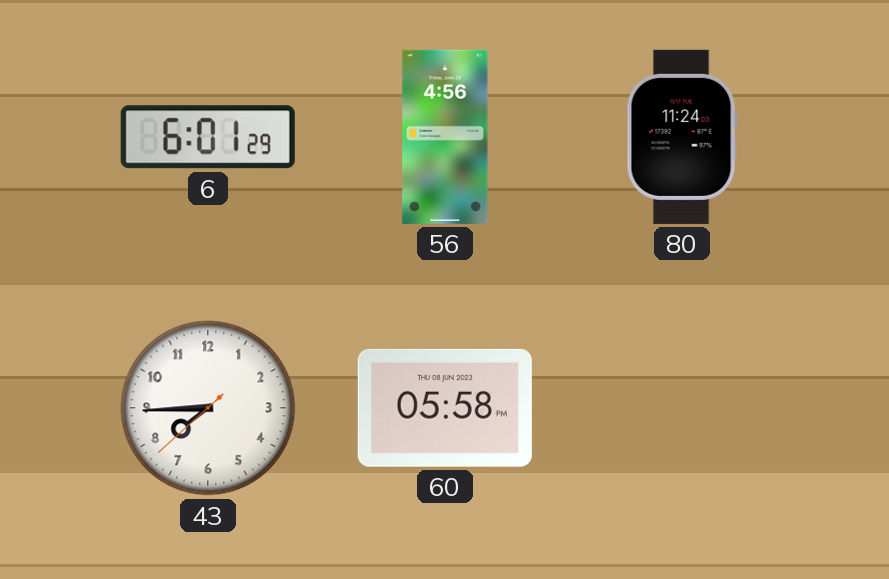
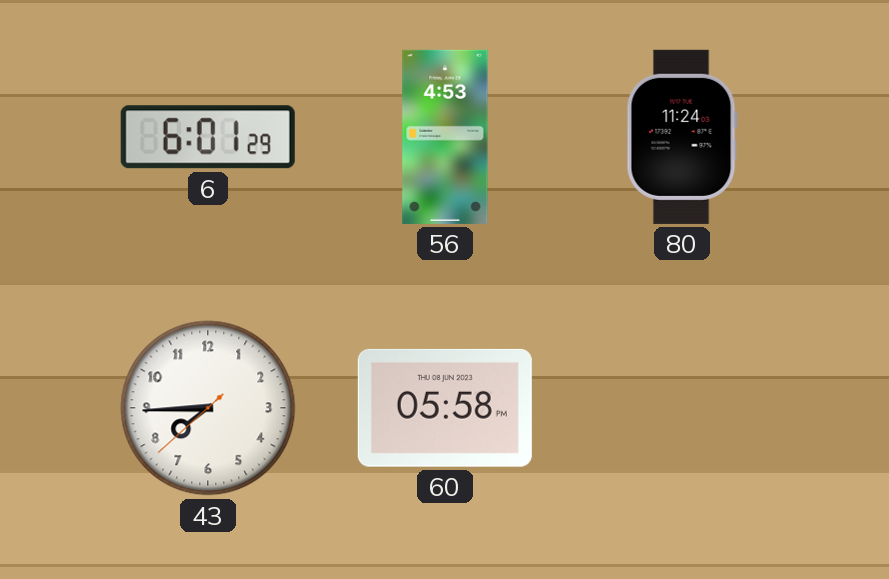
56: 4:56 -> 4:53 (445, 137)
